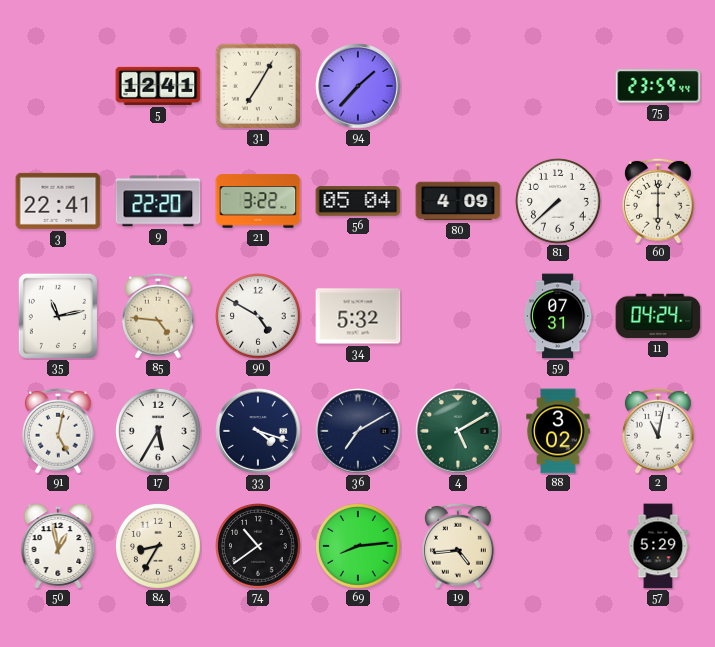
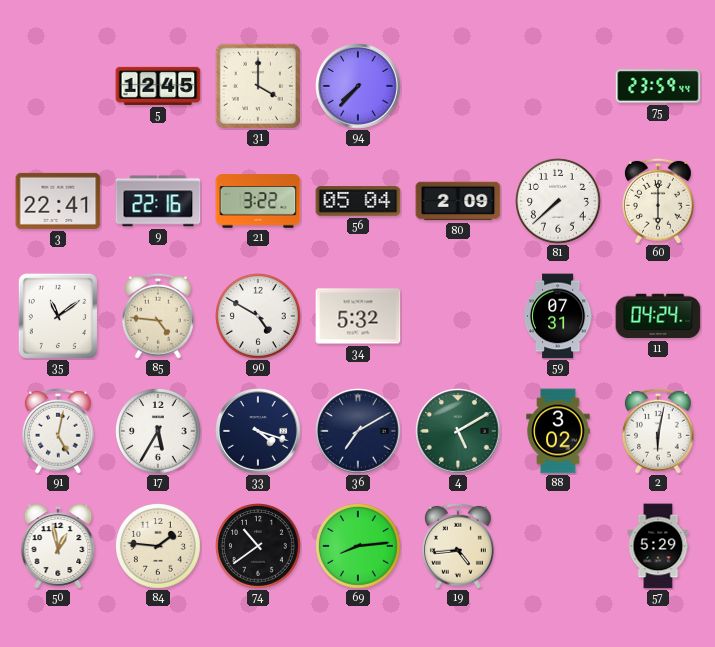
5: 12:41 -> 12:45 (158, 86)
31: 7:05 -> 4:00 (258, 86)
94: 1:37 -> 7:37 (358, 86)
9: 22:20 -> 22:16 (158, 201)
80: 4:09 -> 2:09 (458, 201)
35: 11:13 -> 11:09 (58, 316)
2: 11:02 -> 6:02 (659, 431)
84: 8:35 -> 1:46 (159, 547)
